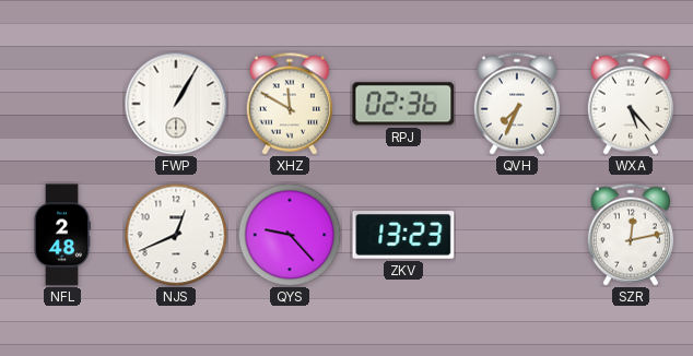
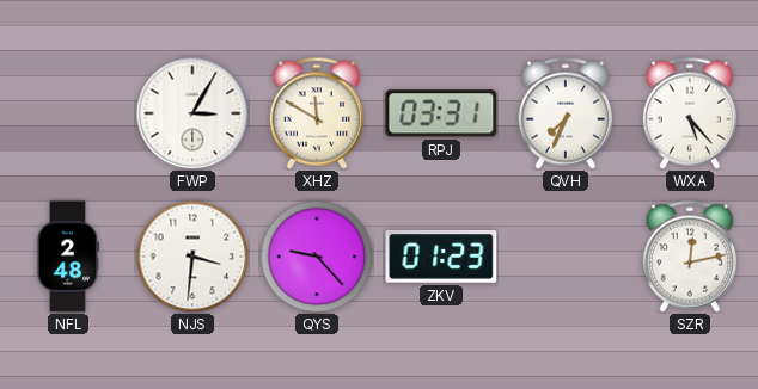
FWP: 1:05 -> 3:05 (192, 113)
RPJ: 02:36 -> 03:31 (441, 113)
NJS: 12:41 -> 3:31 (192, 257)
ZKV: 13:23 -> 01:23 (441, 258)
